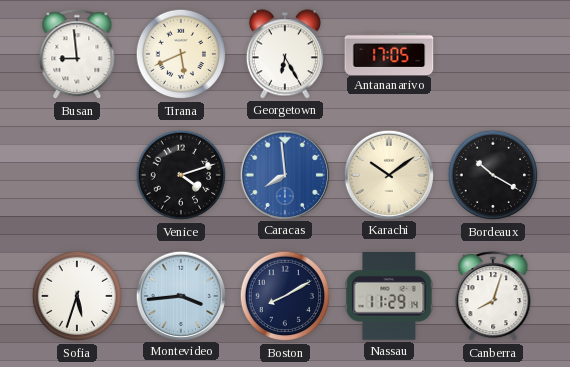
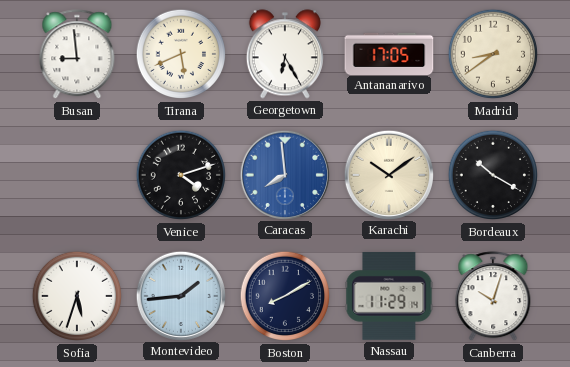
Madrid: none -> 8:39 (493, 54)
Montevideo: 3:44 -> 1:44 (180, 295)
Canberra: 8:03 -> 10:03 (493, 297)
